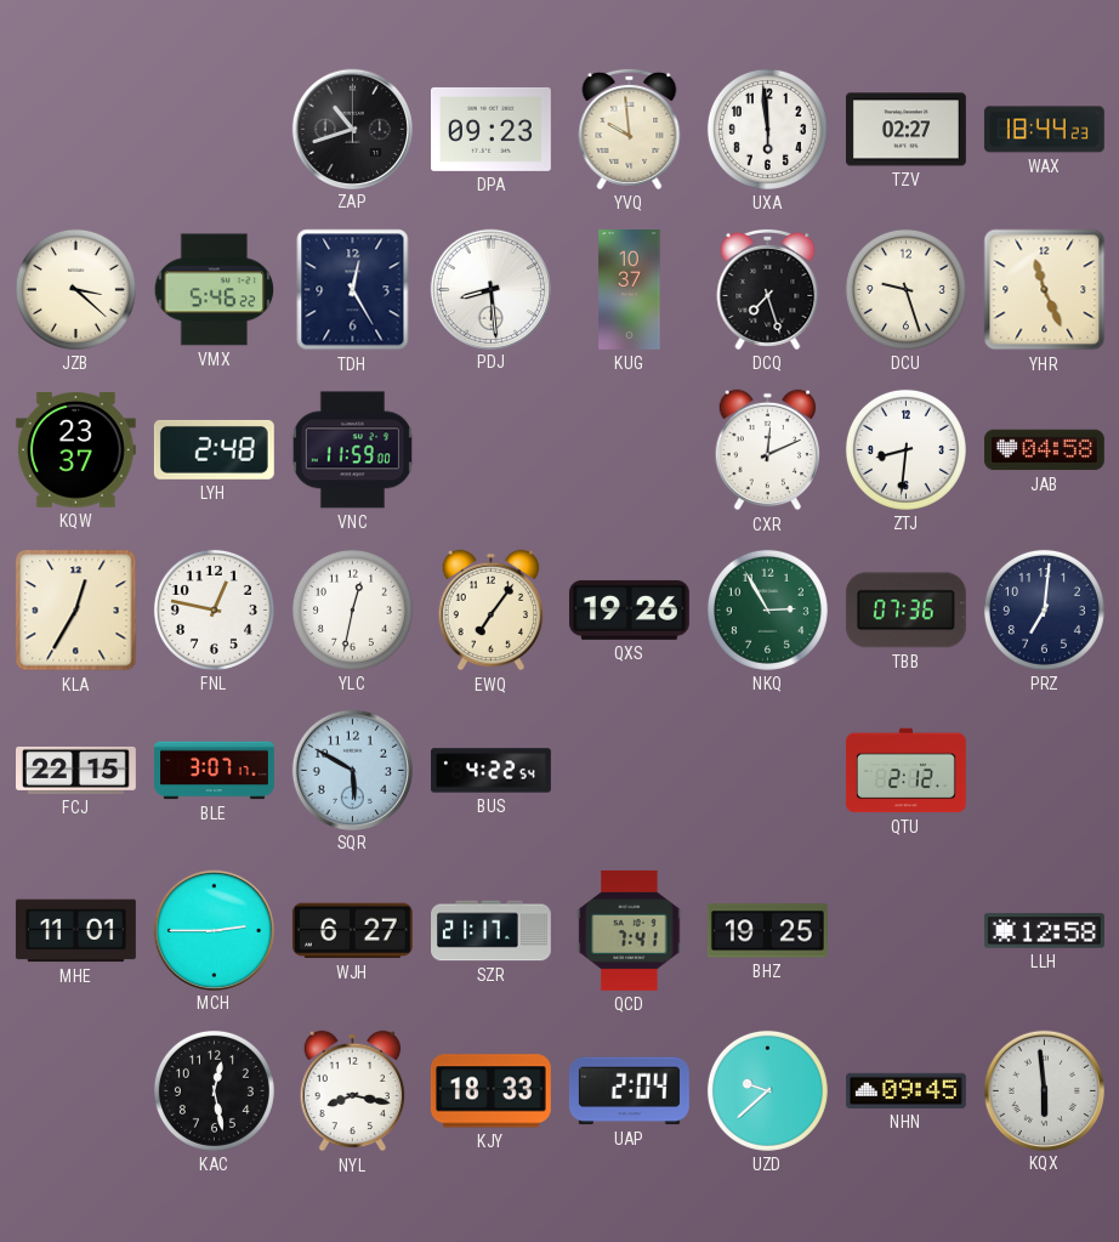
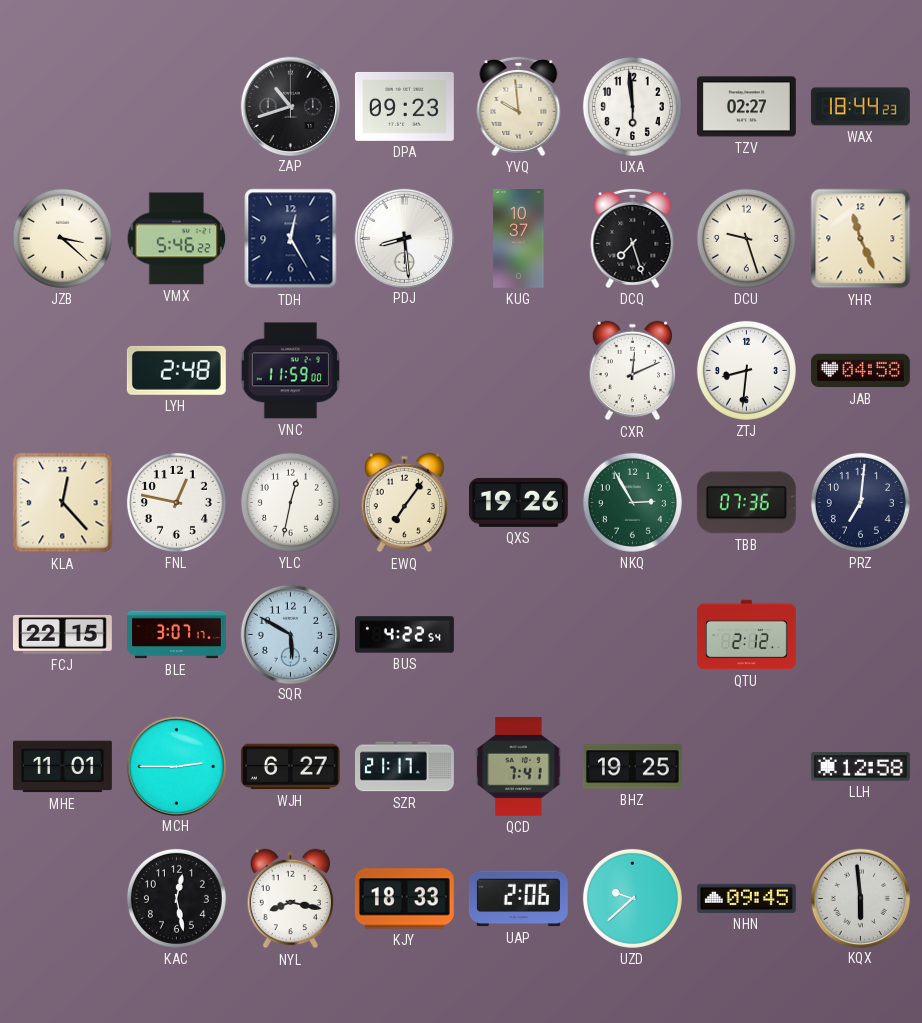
KQW: 23:37 -> none (75, 450)
KLA: 12:35 -> 12:23 (63, 503)
UAP: 2:04 -> 2:06 (518, 899)
